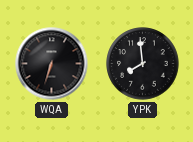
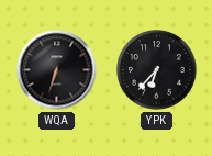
YPK: 7:59 -> 6:37 (157, 70)
